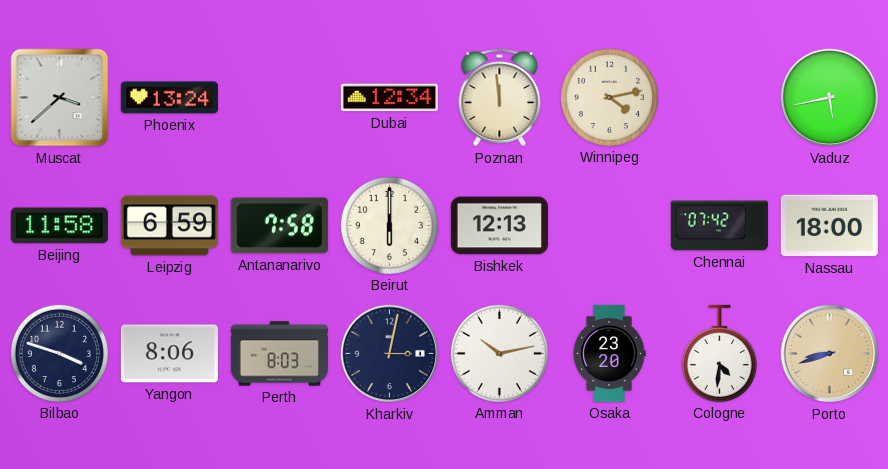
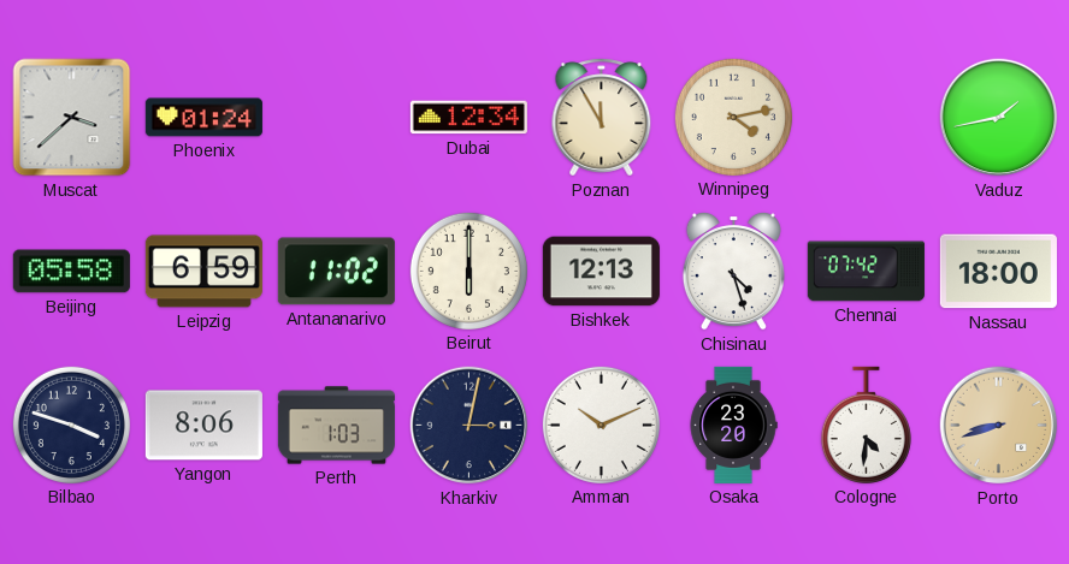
Phoenix: 13:24 -> 01:24 (203, 118)
Poznan: 11:59 -> 11:55 (602, 118)
Vaduz: 5:43 -> 1:43 (999, 118)
Beijing: 11:58 -> 05:58 (71, 272)
Antananarivo: 7:58 -> 11:02 (336, 272)
Chisinau: none -> 4:27 (733, 271)
Perth: 8:03 -> 1:03 (336, 426)
Amman: 10:13 -> 10:11 (601, 425)
